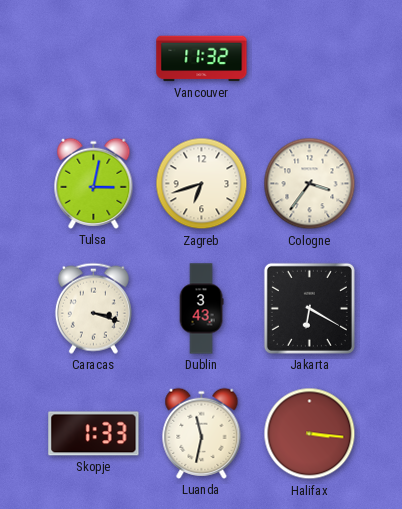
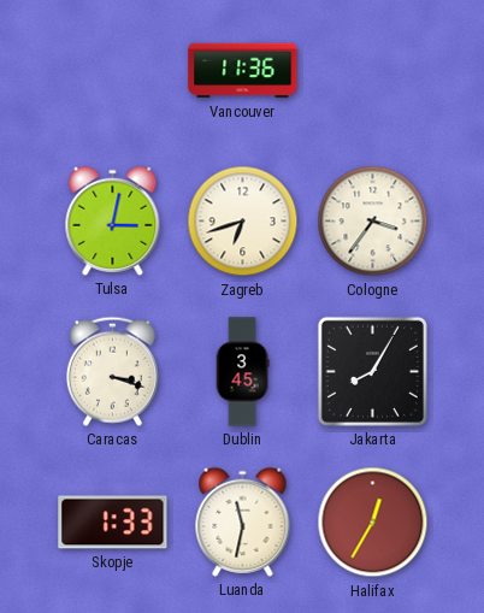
Vancouver: 11:32 -> 11:36 (243, 71)
Dublin: 3:43 -> 3:45 (242, 372)
Jakarta: 6:20 -> 8:05 (372, 371)
Halifax: 3:16 -> 12:35 (373, 523)
